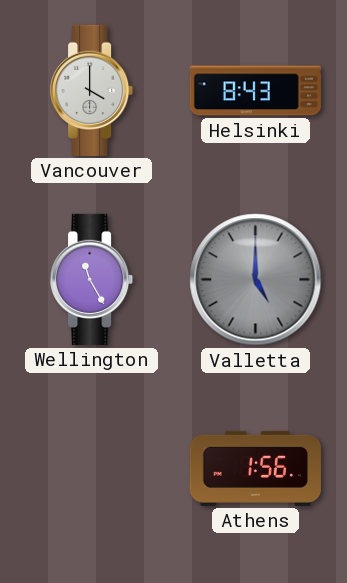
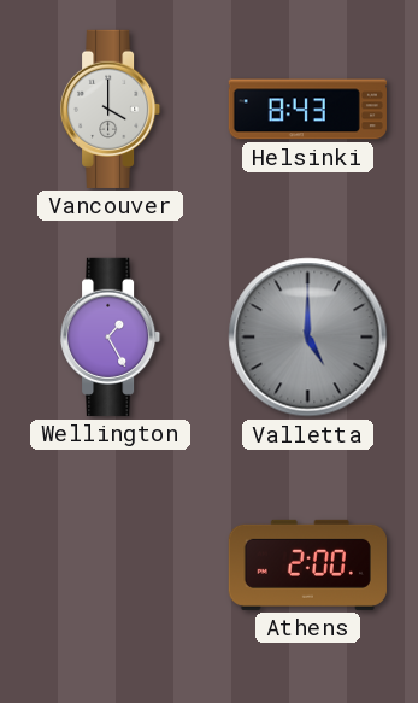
Wellington: 11:25 -> 1:25 (111, 336)
Athens: 1:56 -> 2:00 (307, 564)
